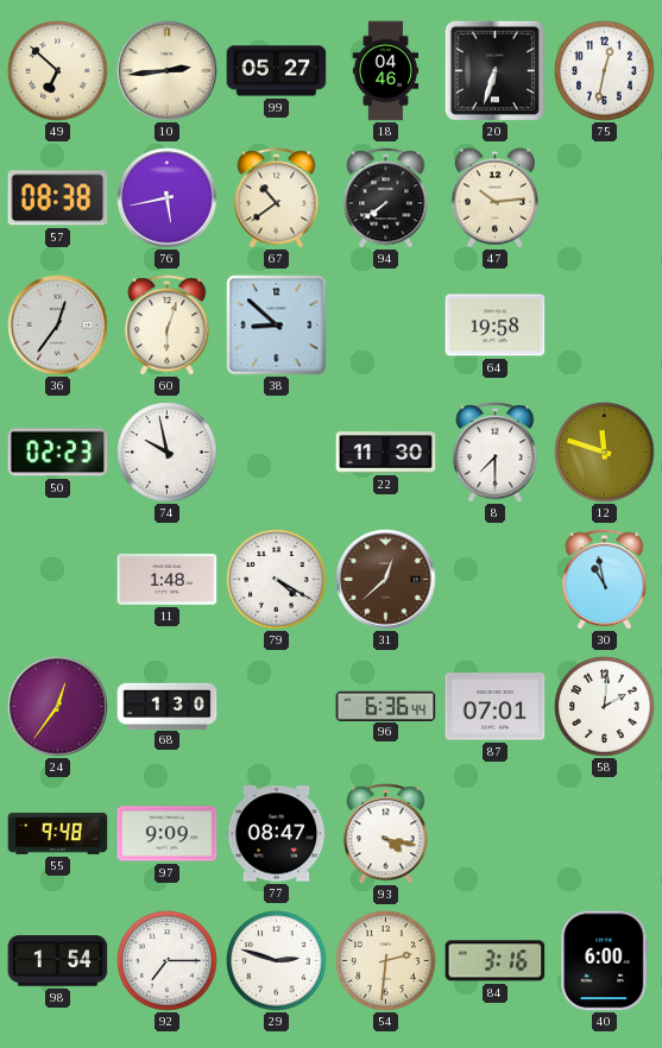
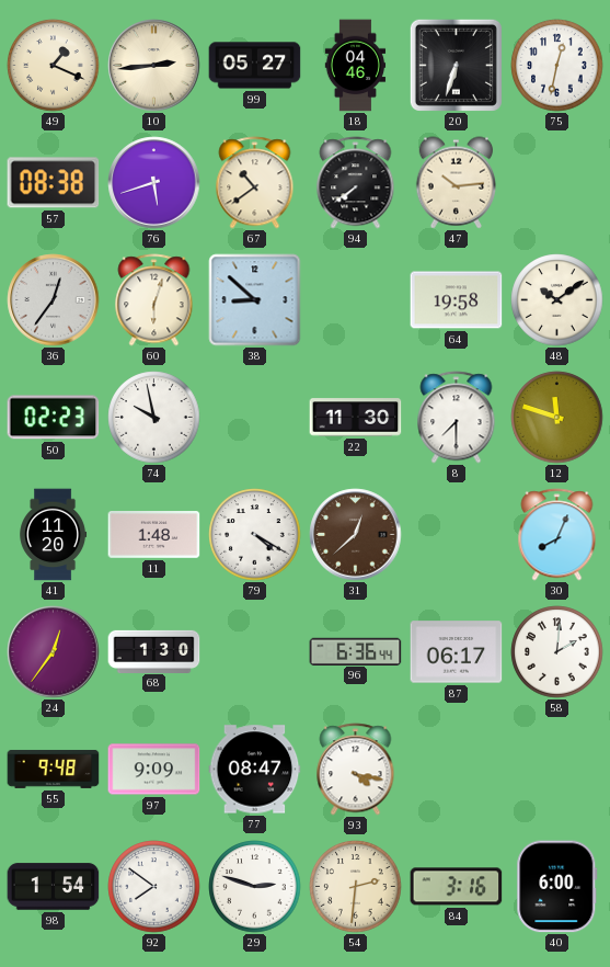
49: 6:52 -> 1:19 (54, 66)
76: 5:43 -> 5:42 (154, 183)
48: none -> 10:09 (557, 300)
41: none -> 11:20 (54, 535)
30: 10:58 -> 8:04 (557, 535)
87: 07:01 -> 06:17 (457, 652)
92: 7:15 -> 7:51 (154, 887)
